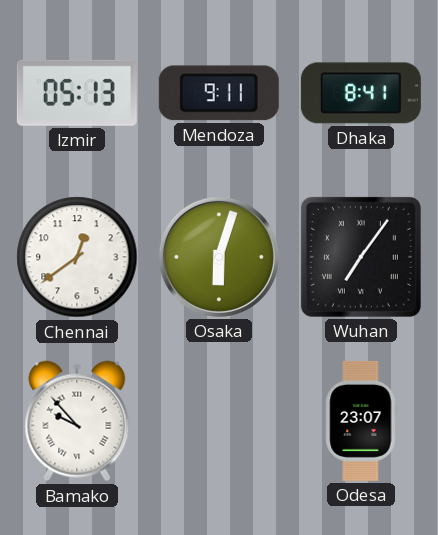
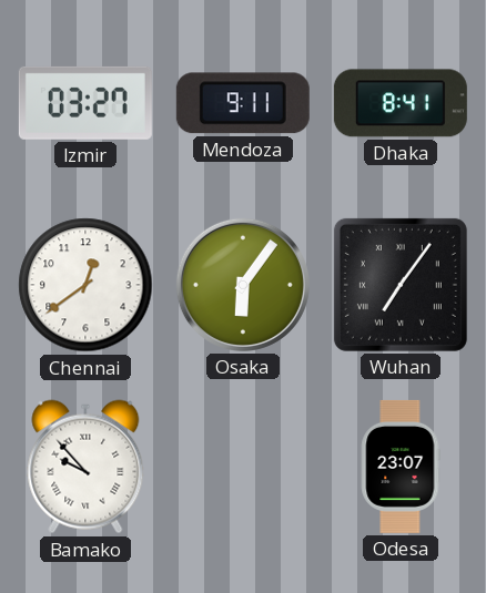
Izmir: 05:13 -> 03:27 (85, 103)
Osaka: 6:03 -> 6:06 (243, 285)
